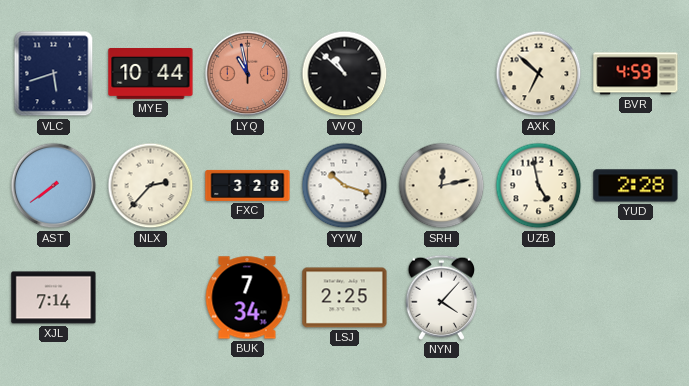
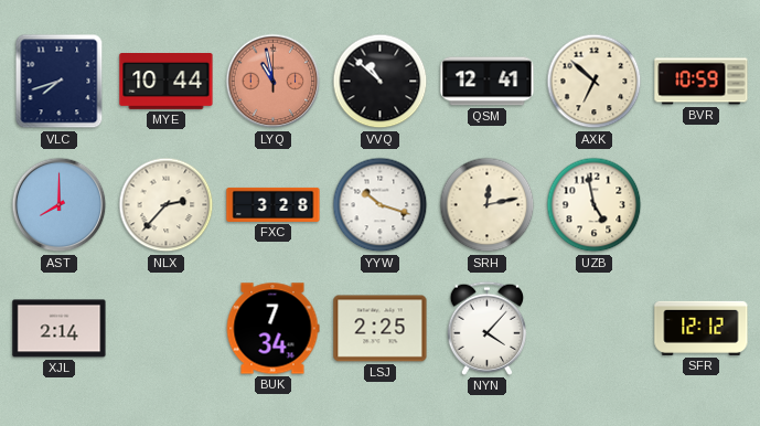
VLC: 5:42 -> 7:42 (60, 82)
QSM: none -> 12:41 (488, 82)
BVR: 4:59 -> 10:59 (702, 82)
AST: 7:39 -> 8:00 (60, 205)
YUD: 2:28 -> none (636, 186)
XJL: 7:14 -> 2:14 (60, 329)
SFR: none -> 12:12 (702, 328)
